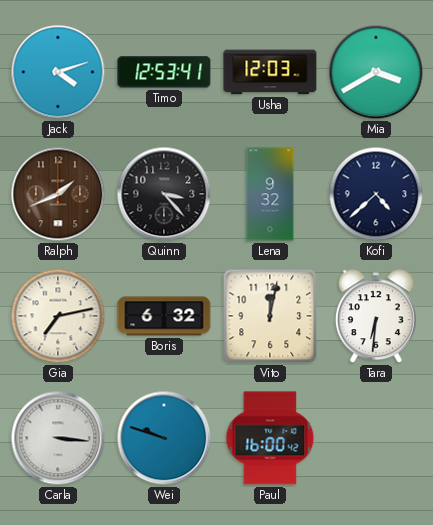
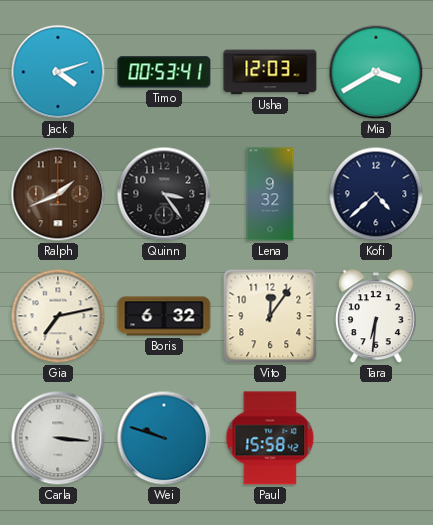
Timo: 12:53 -> 00:53 (164, 72)
Quinn: 3:23 -> 3:24 (164, 194)
Vito: 12:02 -> 12:06 (270, 316)
Paul: 16:00 -> 15:58 (270, 438)
